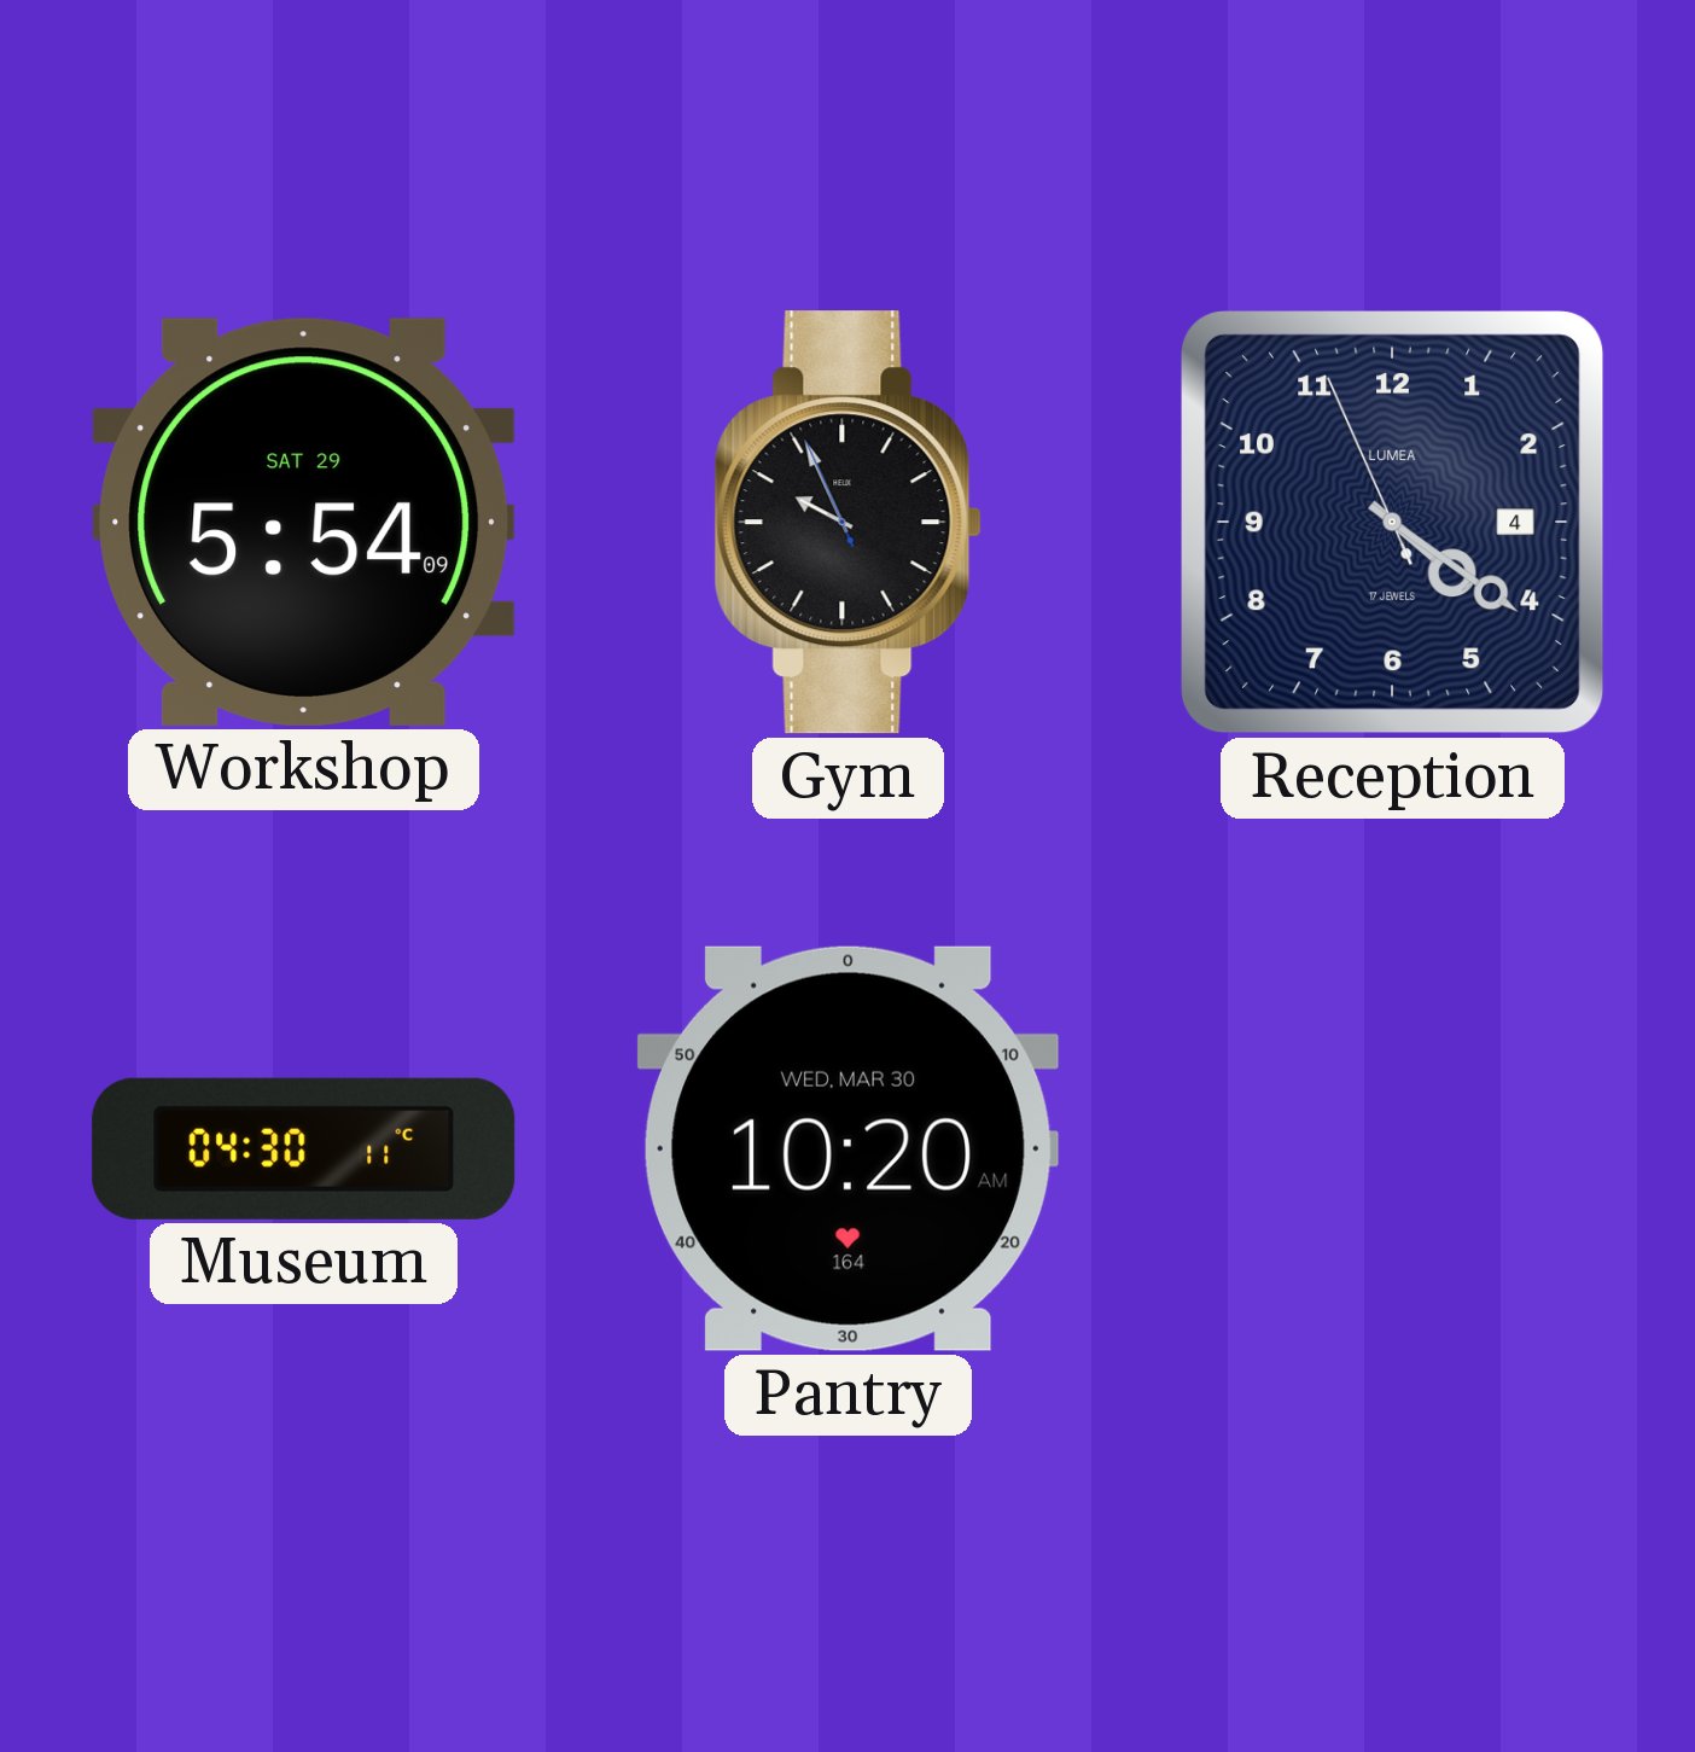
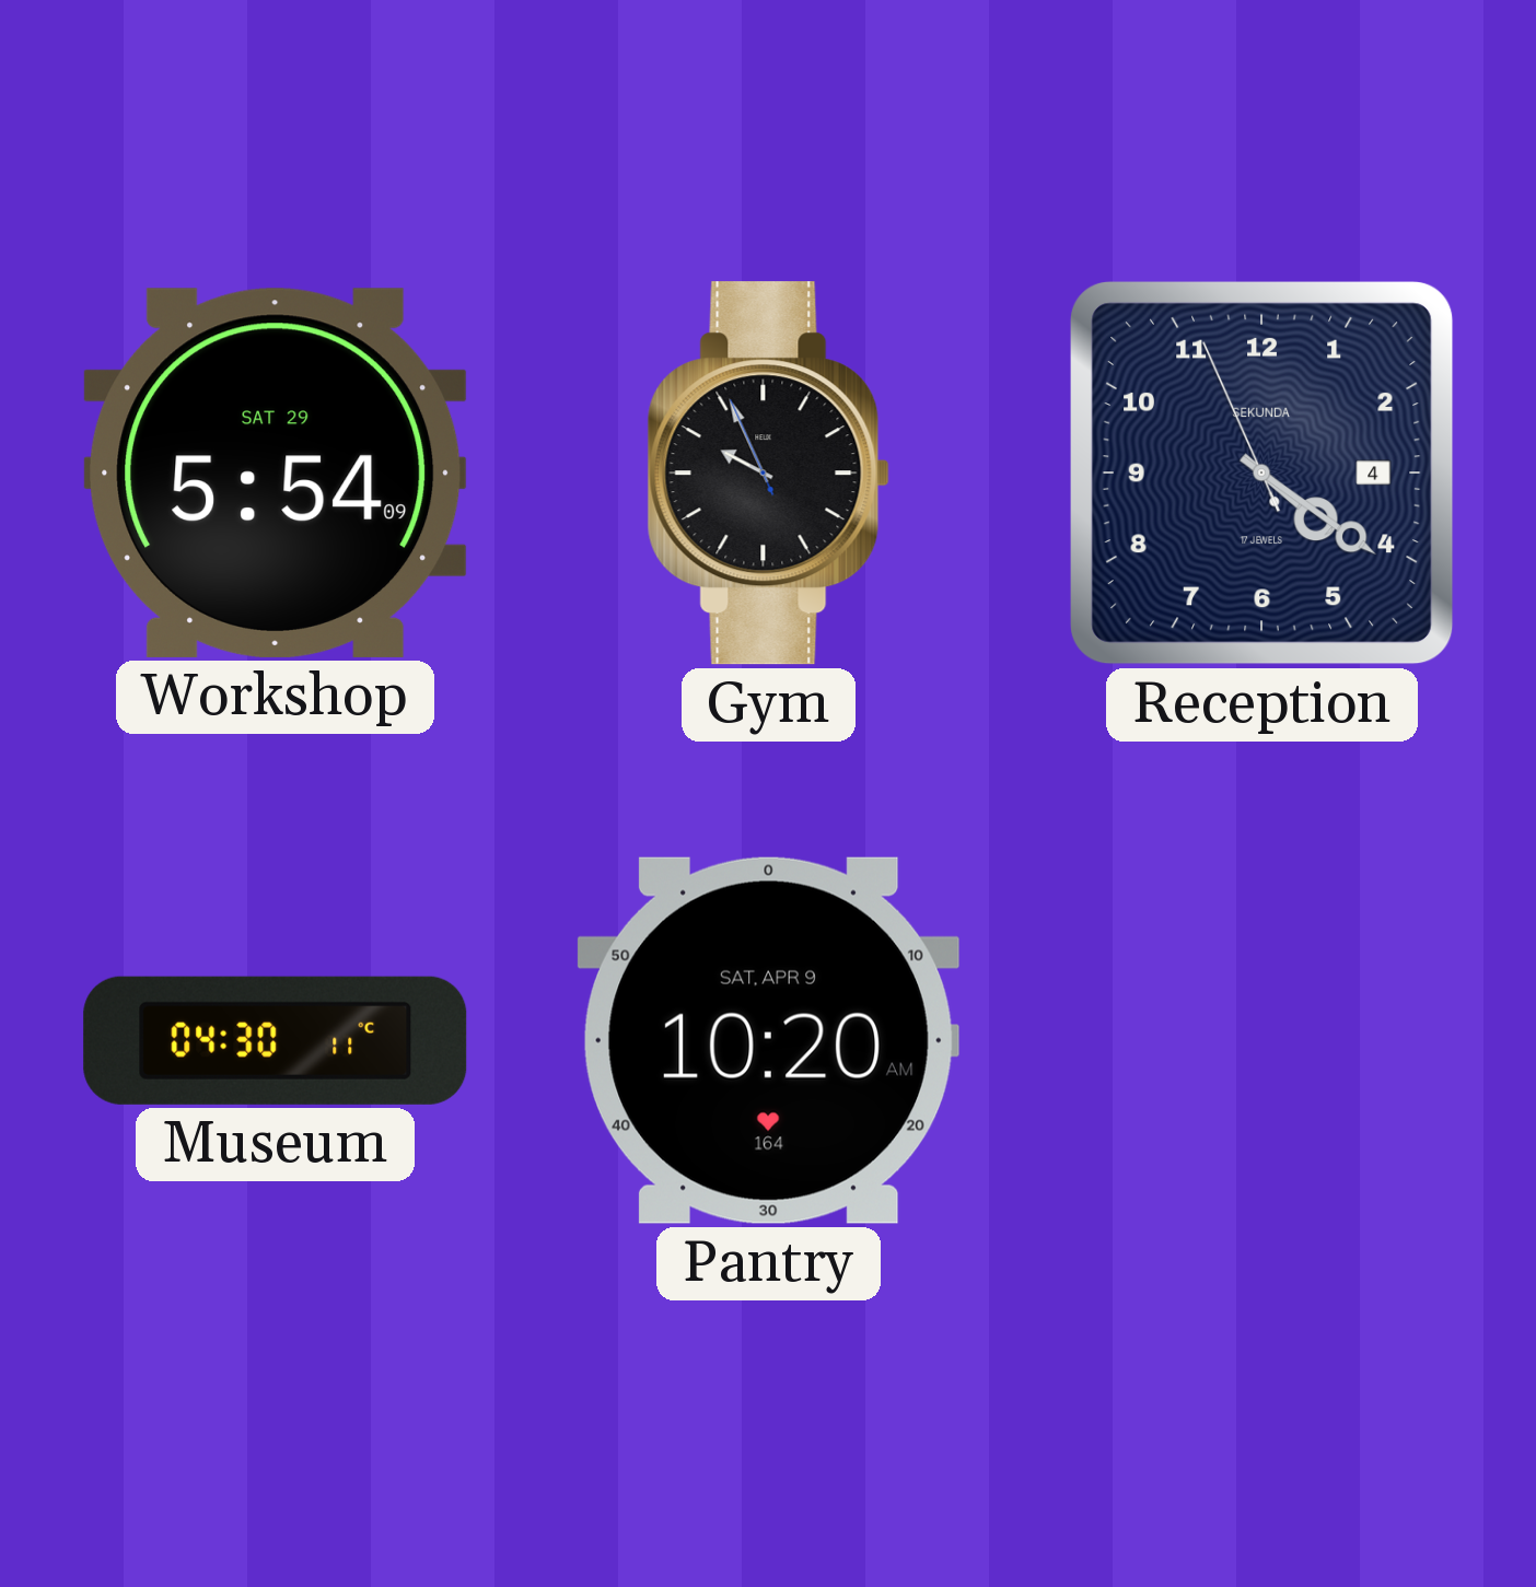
Reception brand: LUMEA -> SEKUNDA (1262, 474)
Pantry date: WED, MAR 30 -> SAT, APR 9 (769, 1040)
